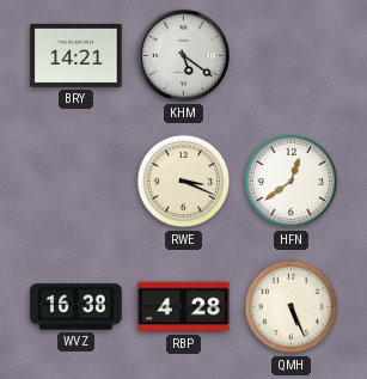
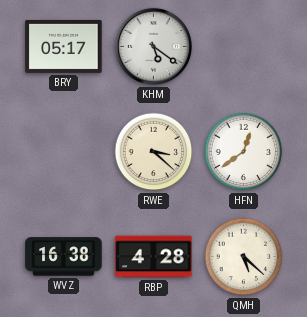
BRY: 14:21 -> 05:17 (64, 46)
RWE: 3:19 -> 3:22 (154, 152)
QMH: 5:26 -> 5:22 (244, 257)
